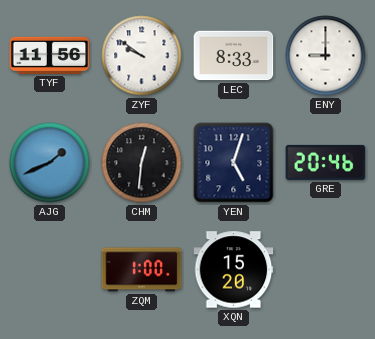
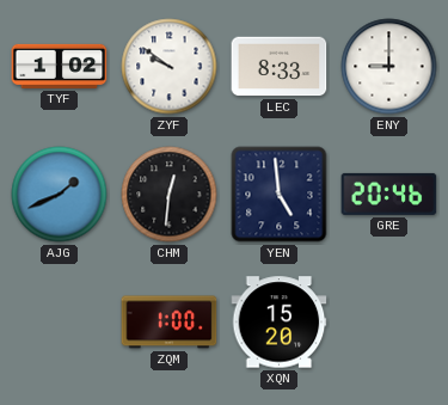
TYF: 11:56 -> 1:02 (60, 66)
YEN: 5:03 -> 4:59 (280, 195)
